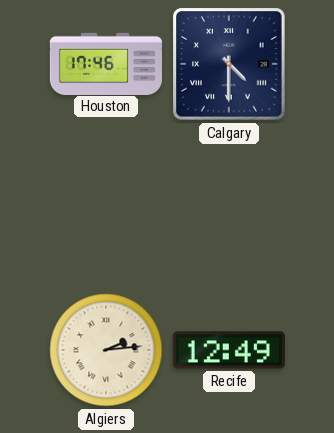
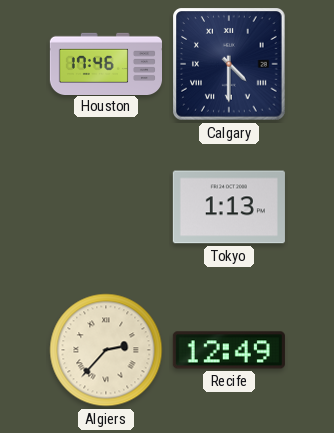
Tokyo: none -> 1:13 (229, 207)
Algiers: 2:14 -> 2:37 (106, 350)
